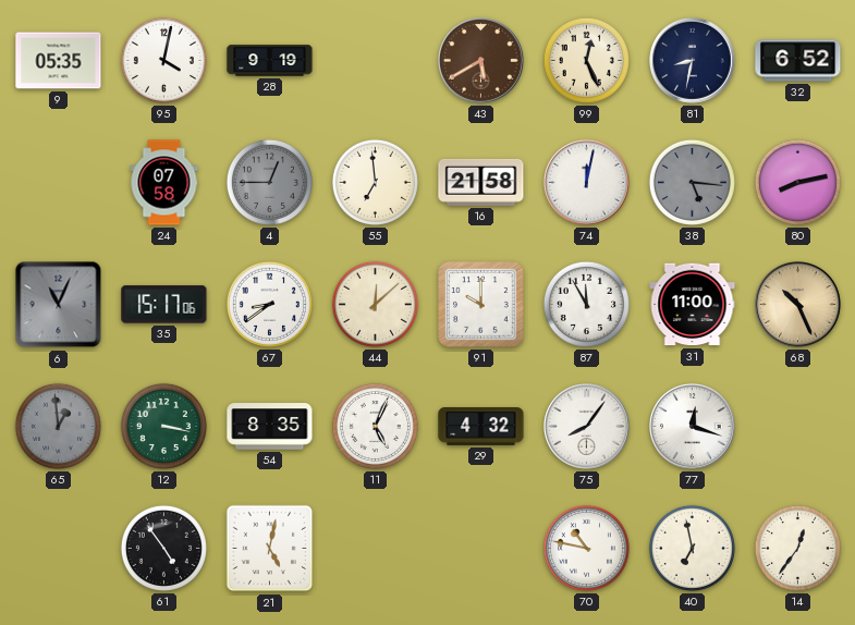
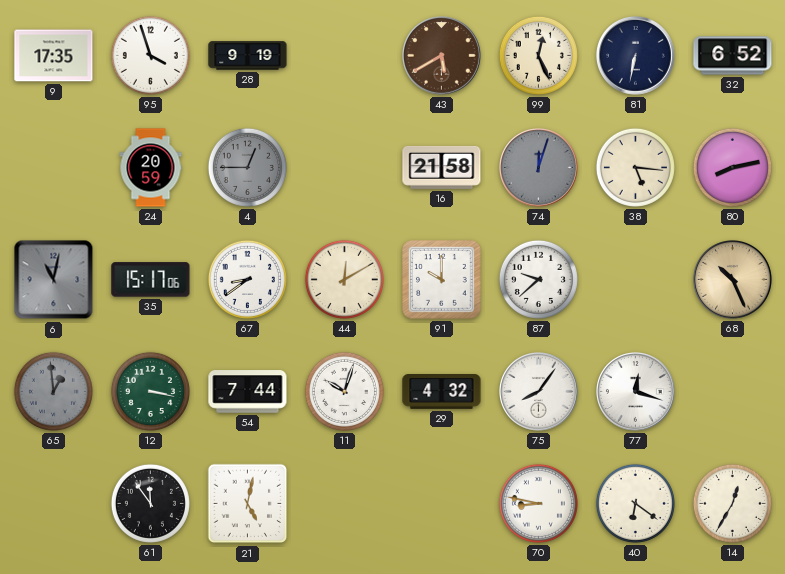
9: 05:35 -> 17:35 (54, 56)
95: 4:02 -> 3:57 (150, 55)
81: 8:32 -> 6:32 (636, 56)
24: 07:58 -> 20:59 (151, 168)
55: 6:59 -> none (375, 182)
74: 12:02 -> 12:03 (539, 168)
74 dial: white -> grey (539, 168)
38 dial: grey -> cream (635, 167)
6: 11:04 -> 11:02 (54, 280)
44: 12:08 -> 12:10 (344, 279)
87: 11:55 -> 9:38 (538, 279)
31: 11:00 -> none (693, 305)
54: 8:35 -> 7:44 (248, 392)
11: 5:04 -> 10:03 (344, 391)
61: 4:54 -> 11:54 (150, 503)
70: 10:47 -> 8:47 (538, 503)
40: 6:58 -> 6:21 (635, 503)
14: 12:36 -> 12:35 (732, 503)
